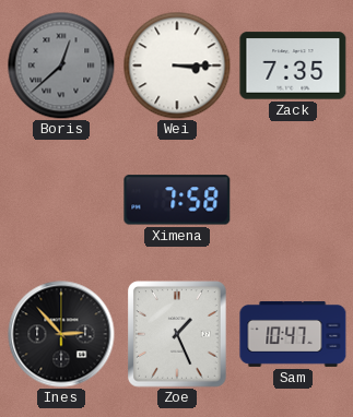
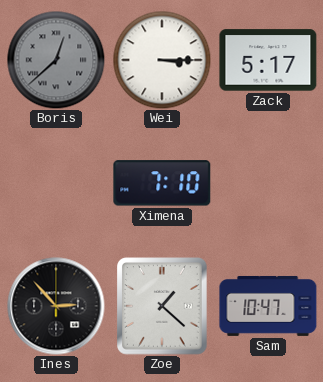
Zack: 7:35 -> 5:17 (268, 60)
Ximena: 7:58 -> 7:10 (162, 183)
Zoe: 1:26 -> 1:22 (162, 306)
